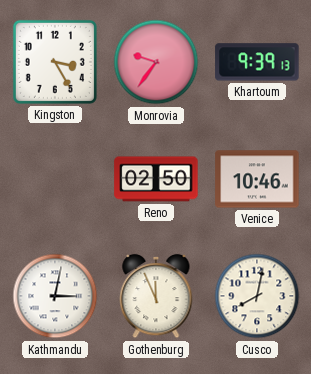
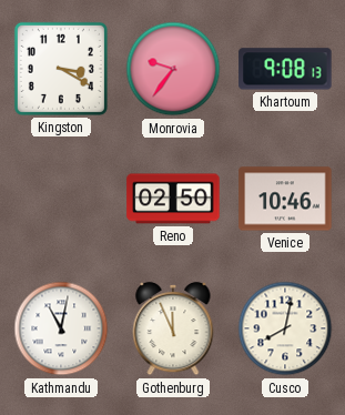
Kingston: 3:25 -> 3:20 (61, 69)
Khartoum: 9:39 -> 9:08 (285, 69)
Kathmandu: 3:02 -> 11:02 (61, 328)
